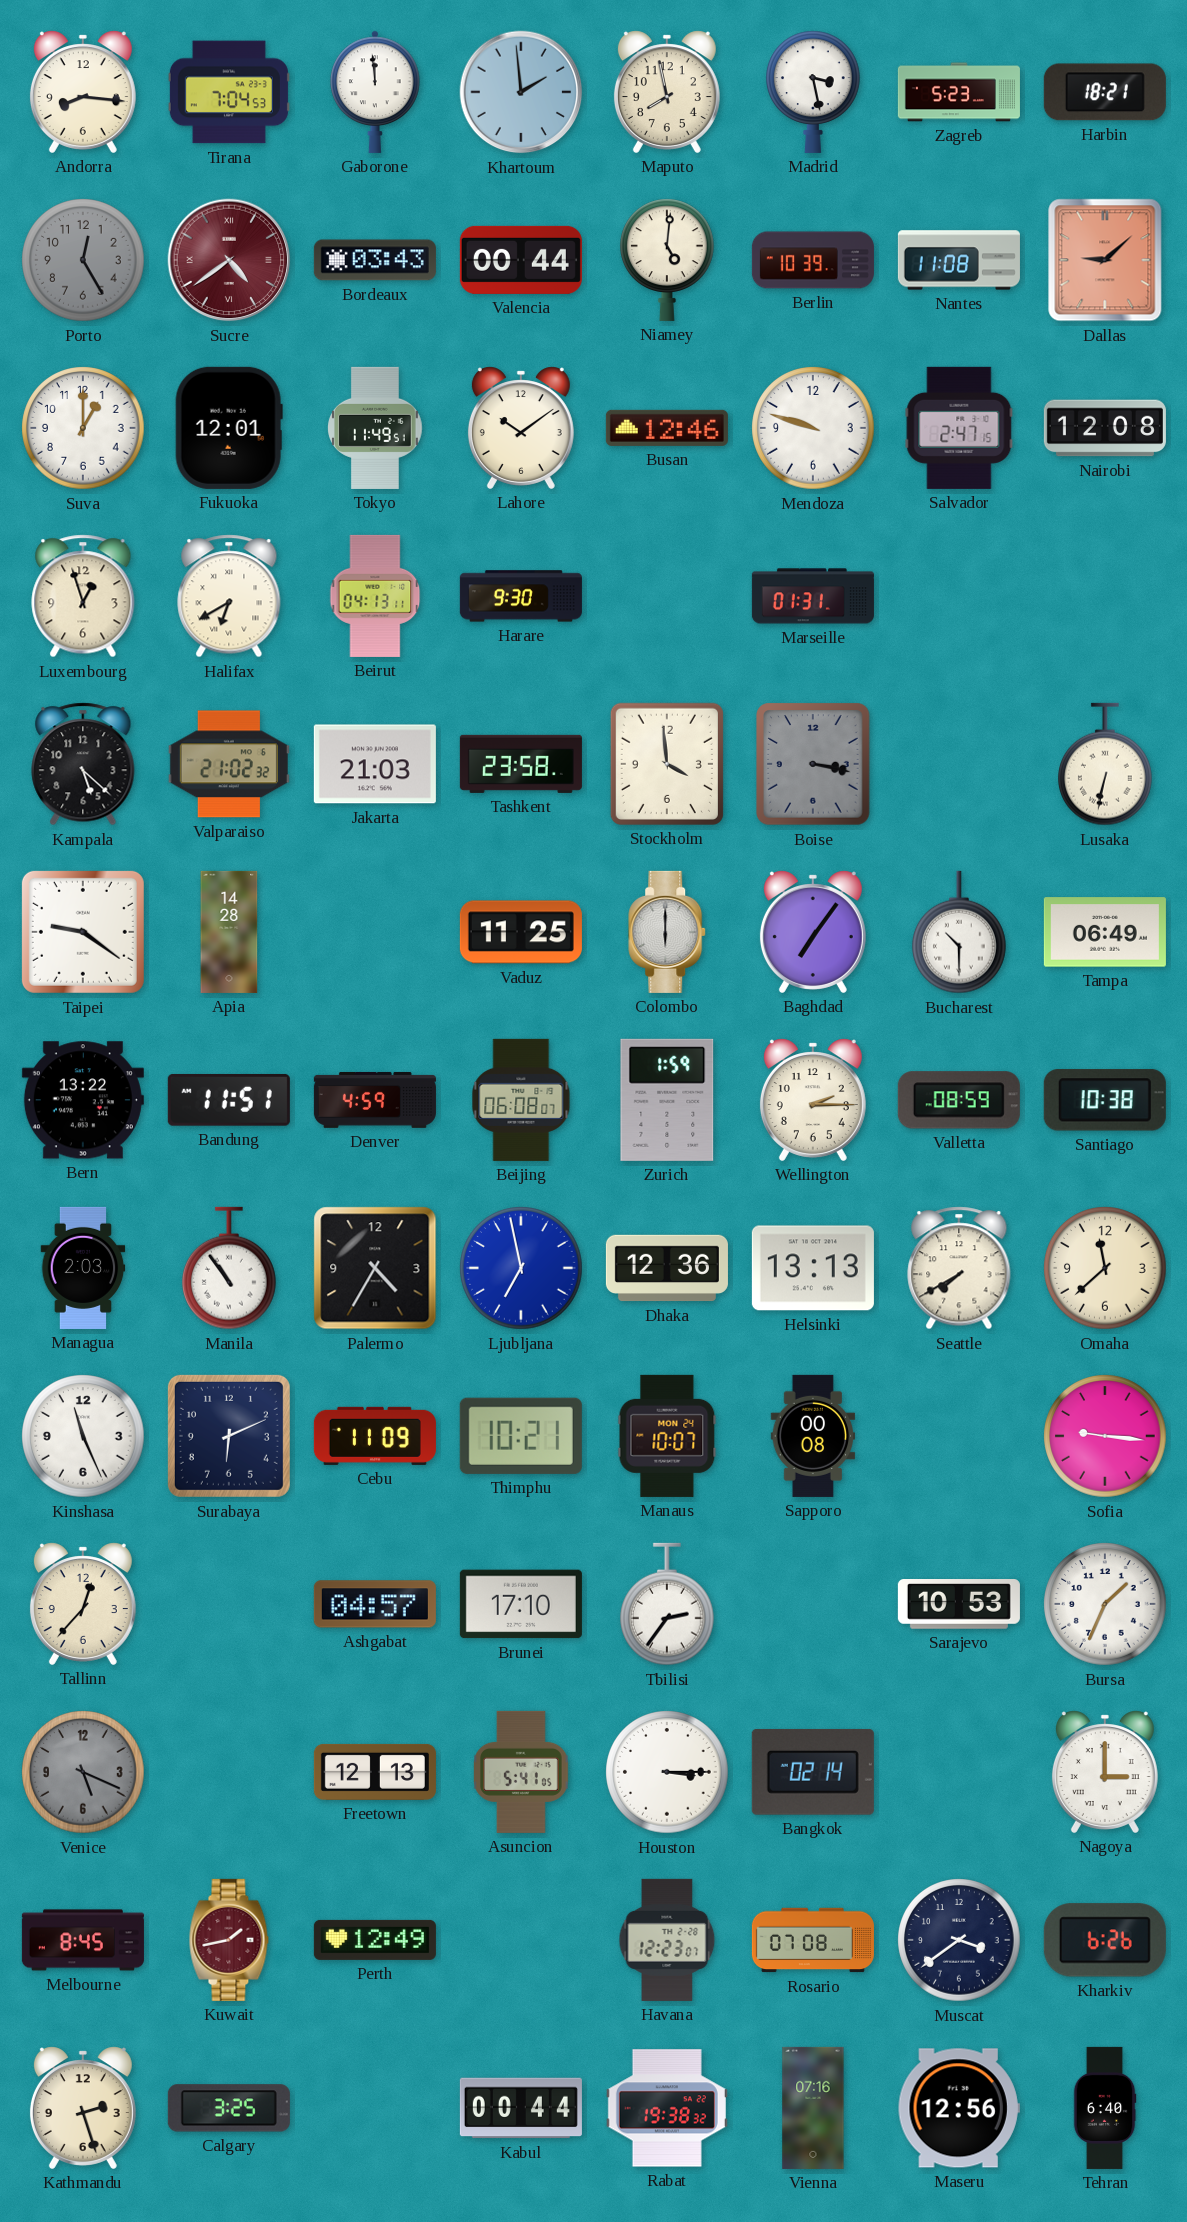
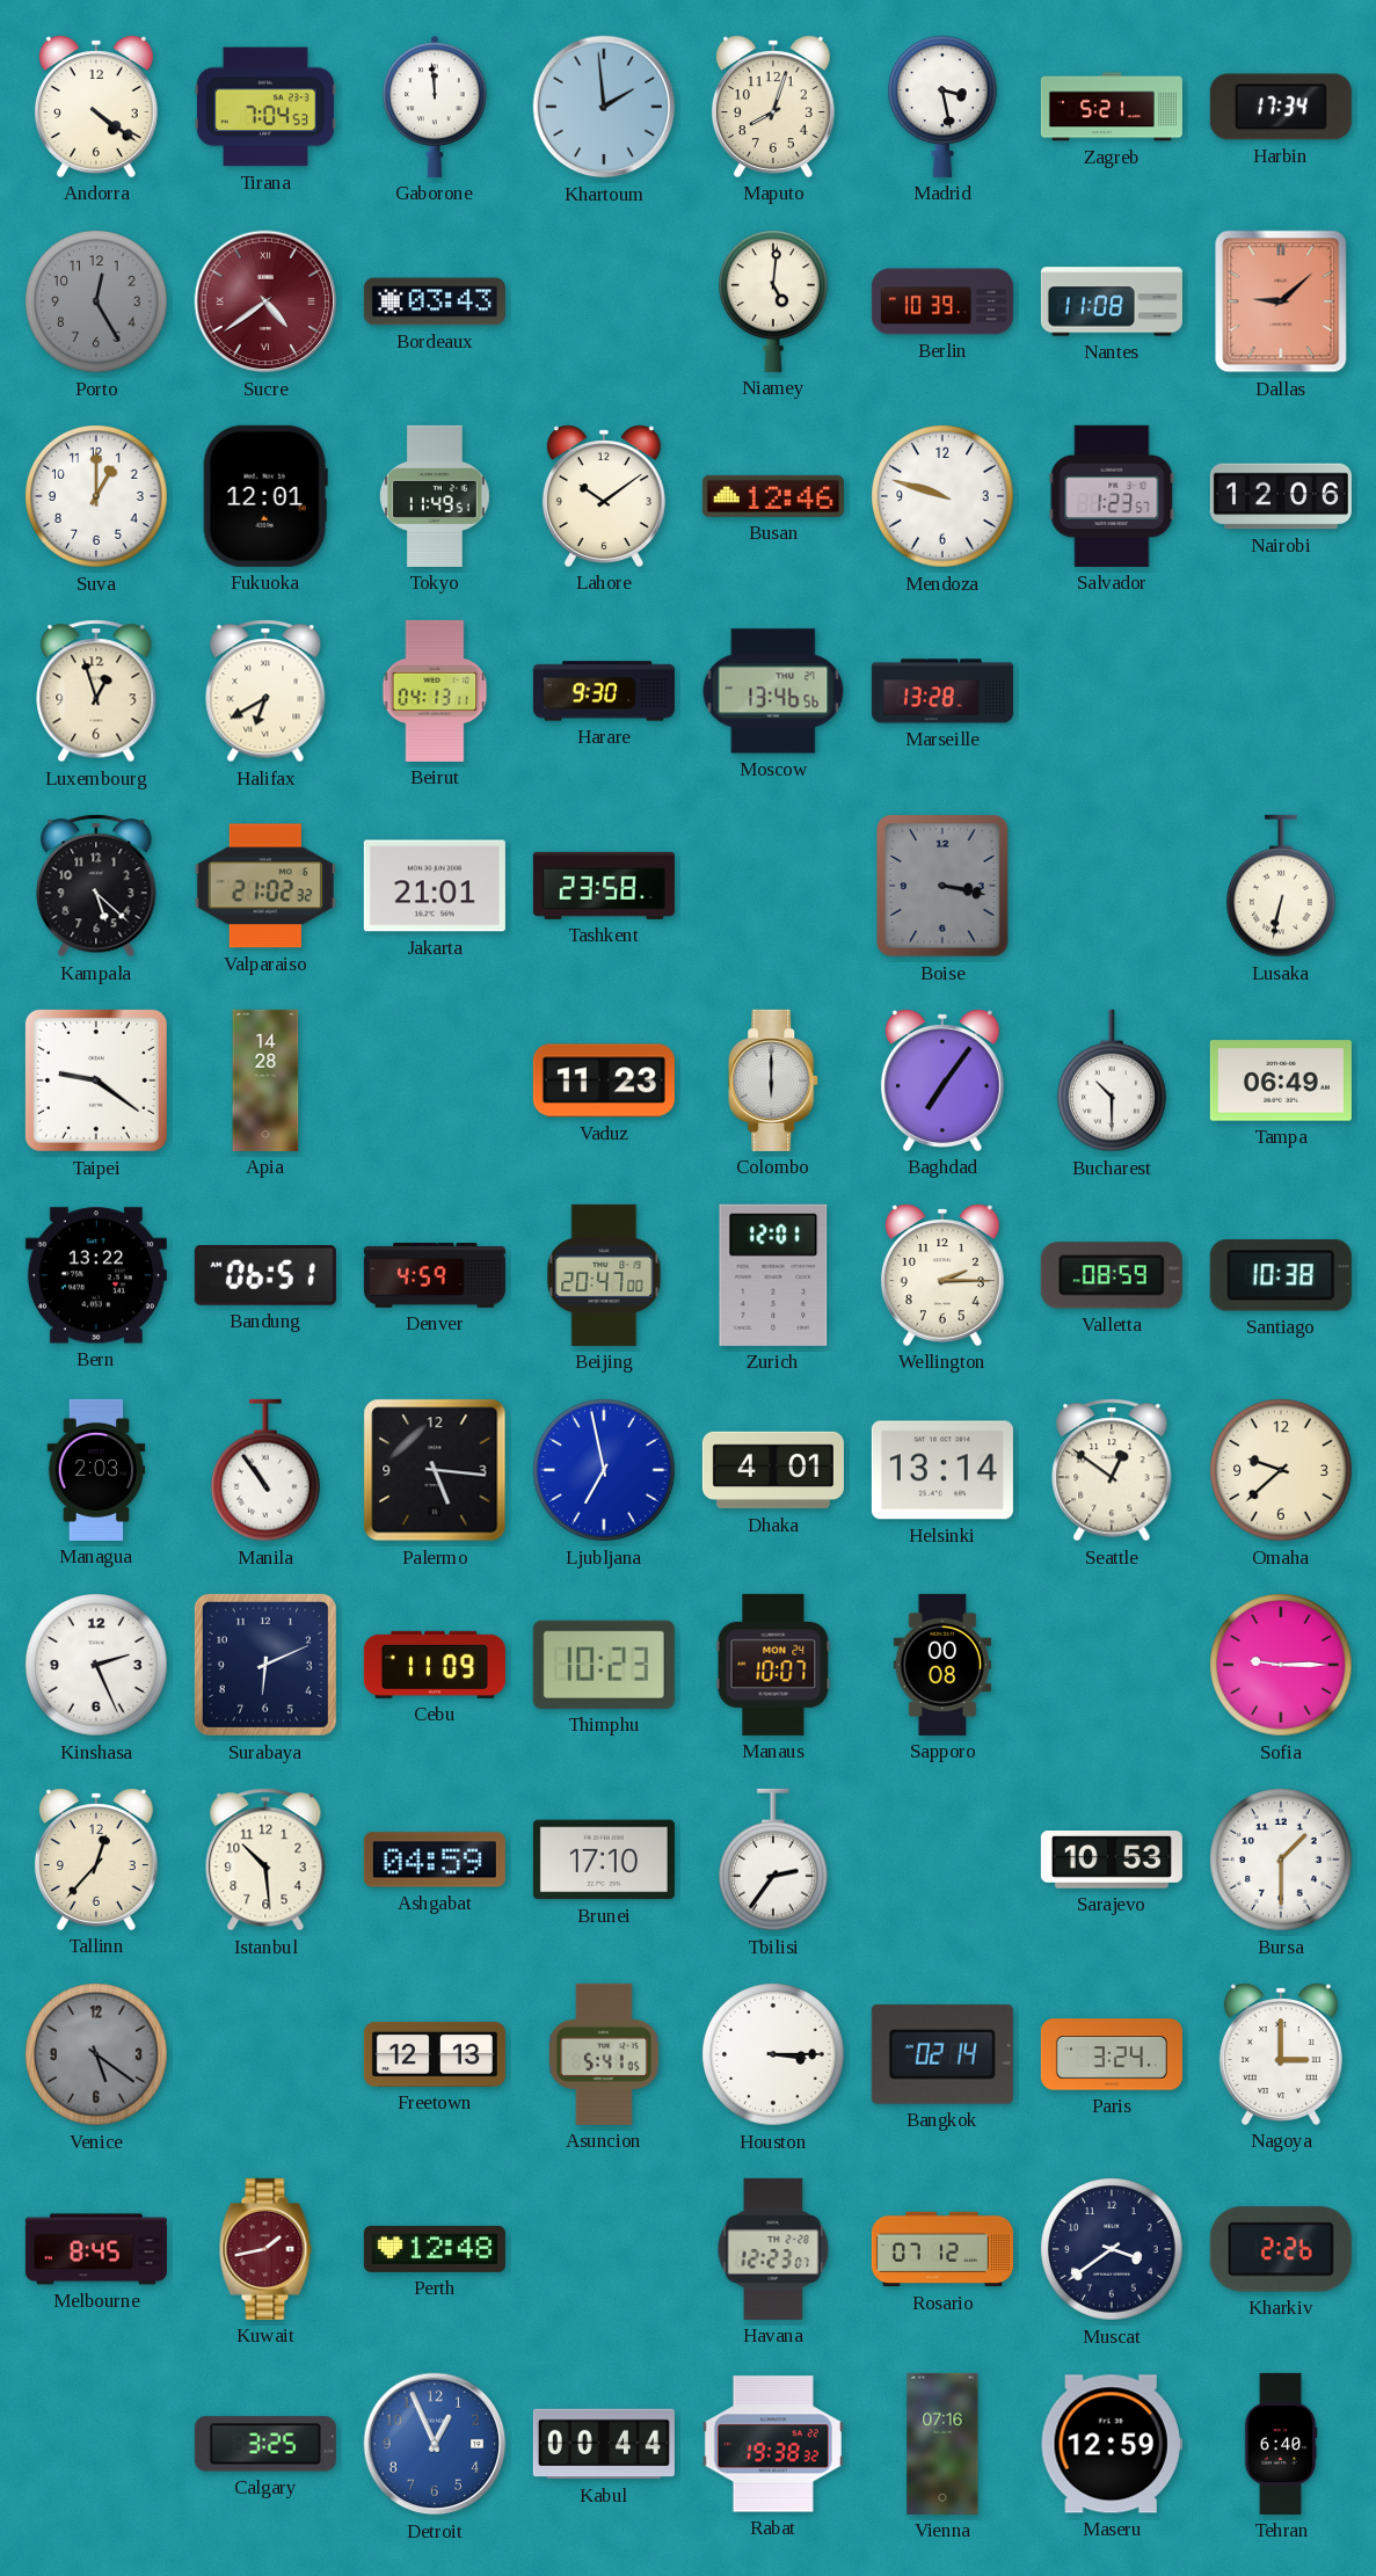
Andorra: 8:16 -> 4:21 (96, 107)
Maputo: 7:58 -> 8:03 (773, 107)
Zagreb: 5:23 -> 5:21 (1112, 107)
Harbin: 18:21 -> 17:34 (1281, 107)
Valencia: 00:44 -> none (521, 260)
Salvador: 2:47 -> 1:23 (1112, 496)
Nairobi: 12:08 -> 12:06 (1281, 496)
Moscow: none -> 13:46 (773, 691)
Marseille: 01:31 -> 13:28 (942, 691)
Jakarta: 21:03 -> 21:01 (435, 886)
Stockholm: 3:59 -> none (667, 764)
Vaduz: 11:25 -> 11:23 (604, 1080)
Bandung: 11:51 -> 06:51 (265, 1275)
Beijing: 06:08 -> 20:47 (604, 1275)
Zurich: 1:59 -> 12:01 (773, 1275)
Palermo: 4:35 -> 5:16 (435, 1470)
Dhaka: 12:36 -> 4:01 (773, 1470)
Helsinki: 13:13 -> 13:14 (942, 1470)
Seattle: 7:40 -> 12:51 (1112, 1470)
Omaha: 11:38 -> 9:38 (1281, 1470)
Kinshasa: 11:26 -> 2:26 (96, 1665)
Thimphu: 10:21 -> 10:23 (604, 1665)
Sofia: 9:16 -> 9:15 (1281, 1665)
Istanbul: none -> 10:29 (265, 1860)
Ashgabat: 04:57 -> 04:59 (435, 1860)
Bursa: 1:34 -> 1:30 (1281, 1860)
Venice: 5:19 -> 5:21 (96, 2054)
Paris: none -> 3:24 (1112, 2054)
Perth: 12:49 -> 12:48 (435, 2249)
Rosario: 07:08 -> 07:12 (942, 2249)
Kharkiv: 6:26 -> 2:26 (1281, 2249)
Kathmandu: 2:27 -> none (83, 2108)
Detroit: none -> 12:56 (435, 2444)
Maseru: 12:56 -> 12:59 (1112, 2444)
